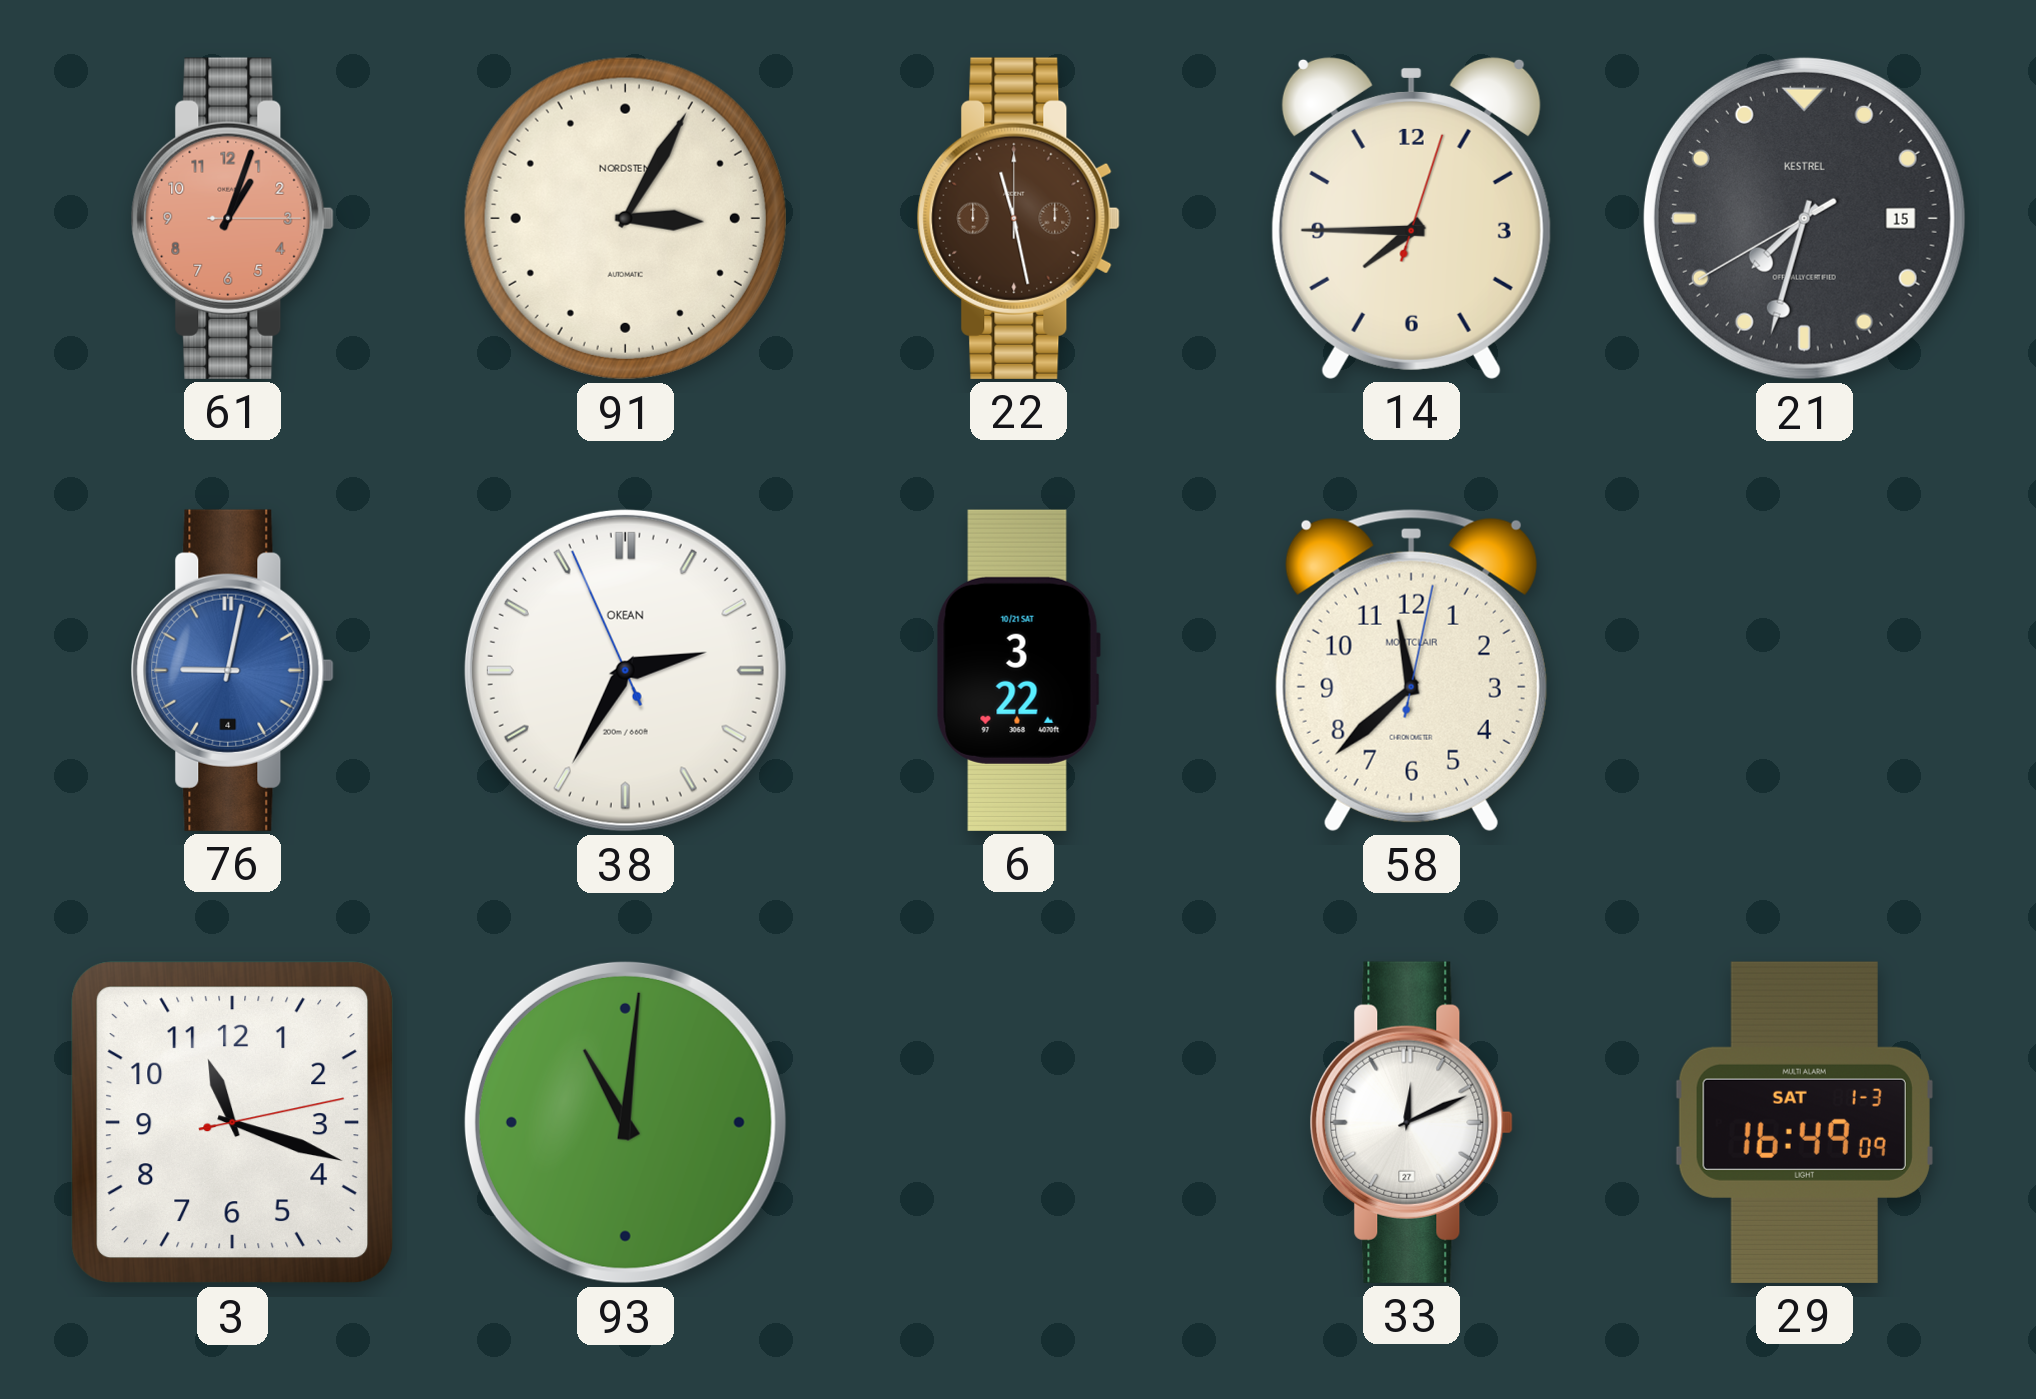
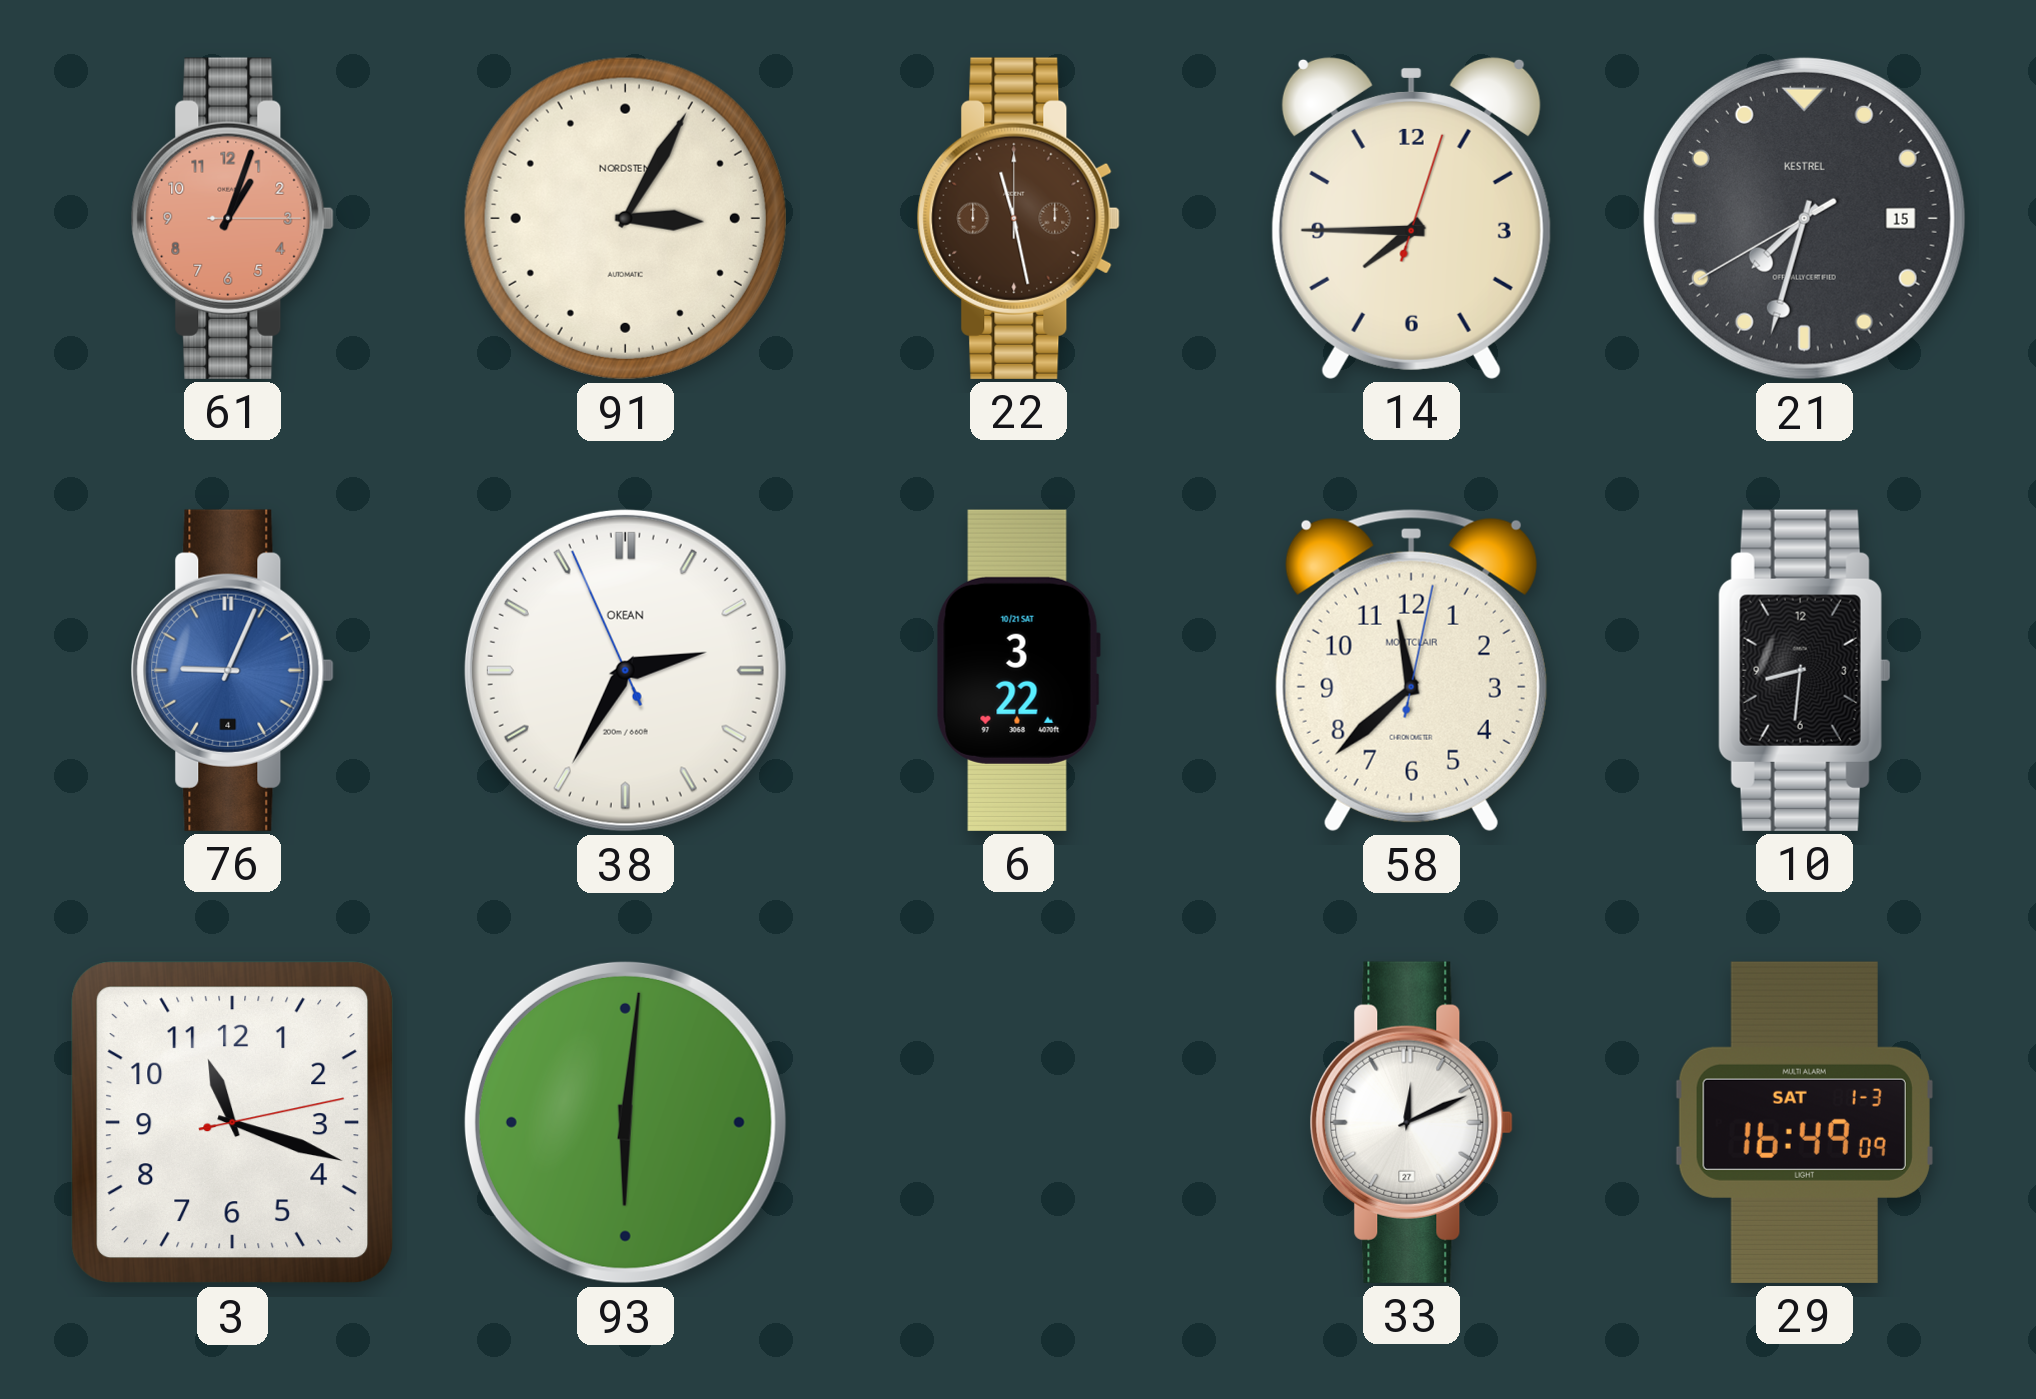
76: 9:02 -> 9:04 (232, 670)
10: none -> 8:31 (1804, 670)
93: 11:01 -> 6:01 (625, 1122)
